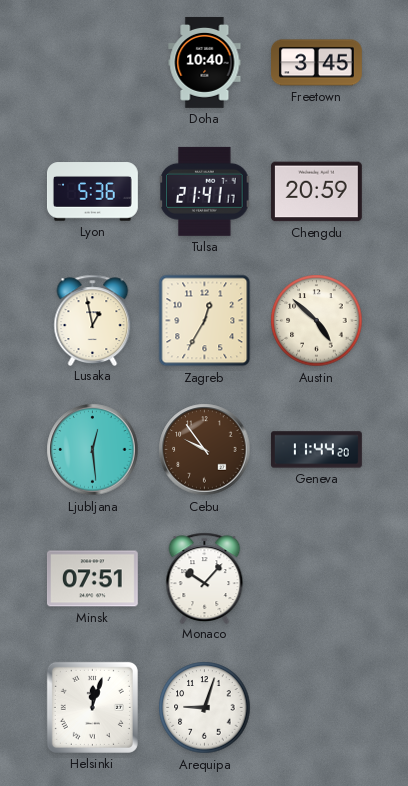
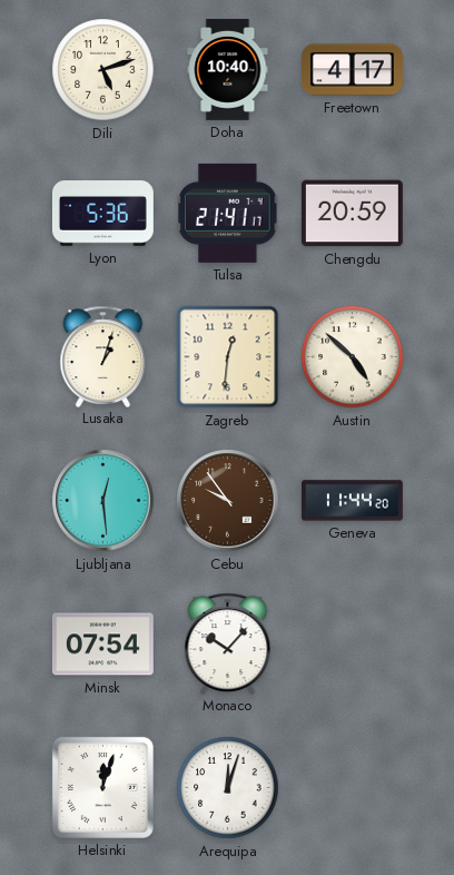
Dili: none -> 5:12 (103, 70)
Freetown: 3:45 -> 4:17 (353, 70)
Lusaka: 12:58 -> 1:03 (103, 356)
Zagreb: 12:35 -> 12:31 (228, 357)
Minsk: 07:51 -> 07:54 (102, 645)
Arequipa: 9:03 -> 12:03 (228, 788)
